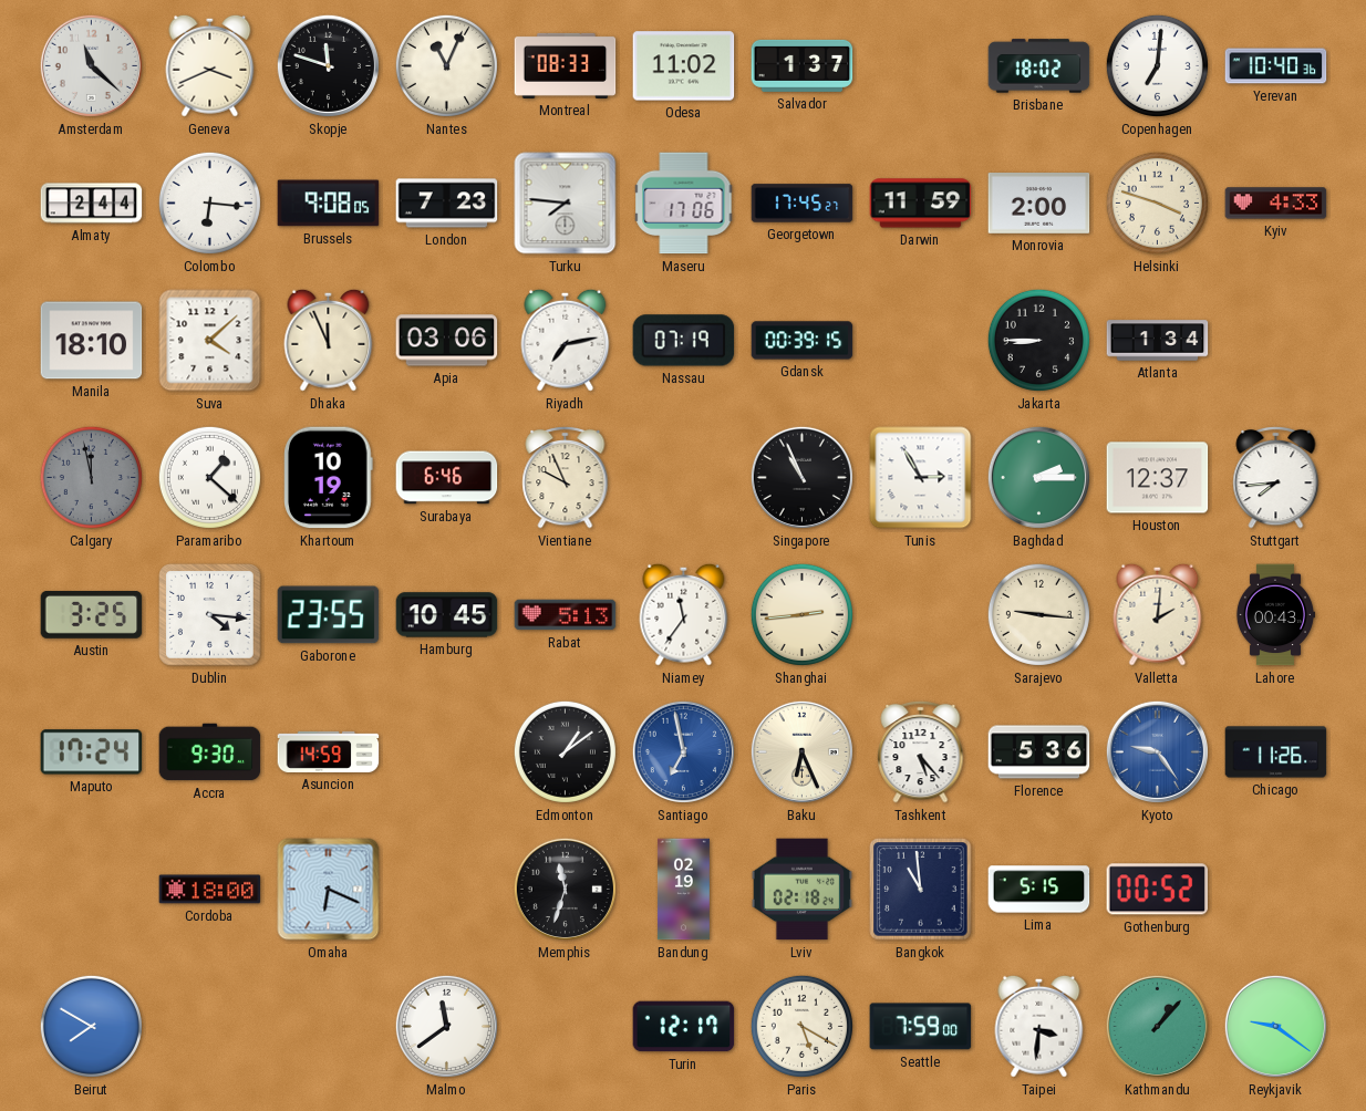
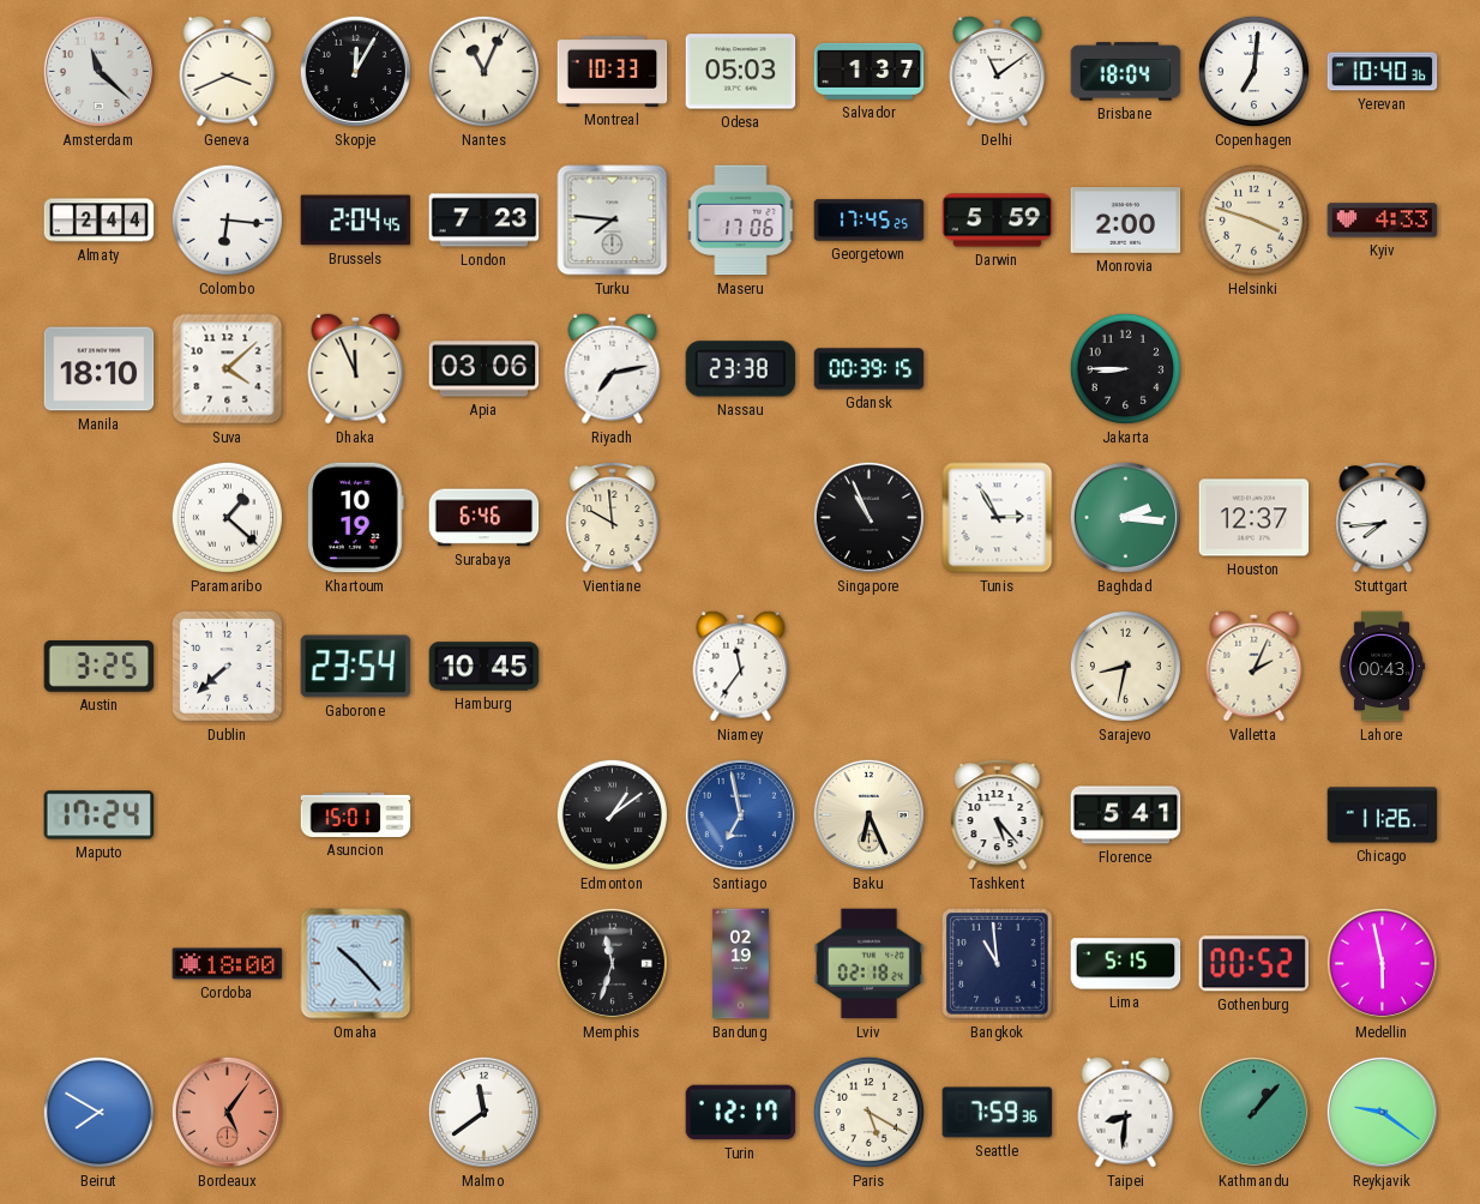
Skopje: 11:48 -> 12:05 (355, 71)
Montreal: 08:33 -> 10:33 (613, 71)
Odesa: 11:02 -> 05:03 (741, 72)
Delhi: none -> 11:09 (998, 71)
Brisbane: 18:02 -> 18:04 (1126, 72)
Brussels: 9:08 -> 2:04 (356, 221)
Georgetown: 17:45:27 -> 17:45:25 (870, 221)
Darwin: 11:59 -> 5:59 (998, 221)
Nassau: 07:19 -> 23:38 (741, 369)
Atlanta: 1:34 -> none (1158, 341)
Calgary: 11:58 -> none (91, 477)
Vientiane: 9:56 -> 9:59 (613, 517)
Baghdad: 2:15 -> 2:16 (1125, 517)
Dublin: 4:16 -> 7:38 (228, 667)
Gaborone: 23:55 -> 23:54 (356, 667)
Rabat: 5:13 -> none (566, 615)
Shanghai: 2:44 -> none (801, 614)
Sarajevo: 9:16 -> 8:32 (1125, 666)
Valletta: 2:01 -> 2:04 (1255, 666)
Accra: 9:30 -> none (210, 752)
Asuncion: 14:59 -> 15:01 (356, 814)
Florence: 5:36 -> 5:41 (1126, 815)
Kyoto: 9:24 -> none (1157, 751)
Omaha: 6:19 -> 10:23 (356, 964)
Medellin: none -> 5:58 (1382, 963)
Bordeaux: none -> 5:06 (227, 1112)
Seattle: 7:59:00 -> 7:59:36 (998, 1113)
Taipei: 3:31 -> 8:31 (1126, 1112)
